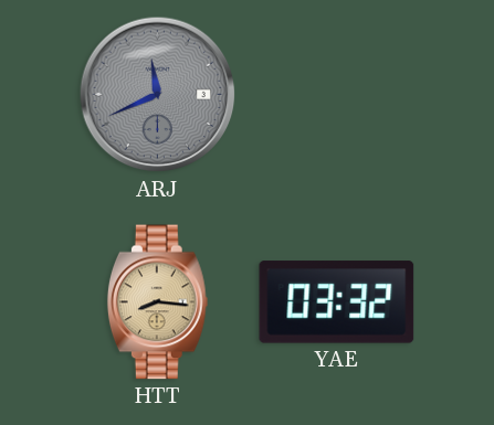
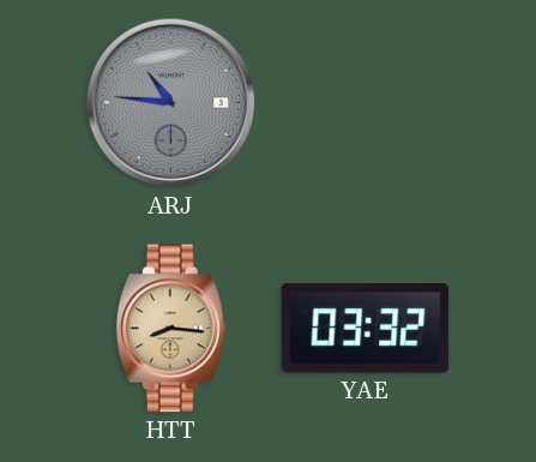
ARJ: 11:41 -> 10:46 (171, 103)
